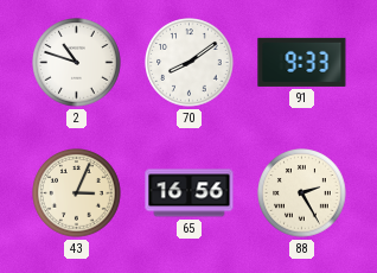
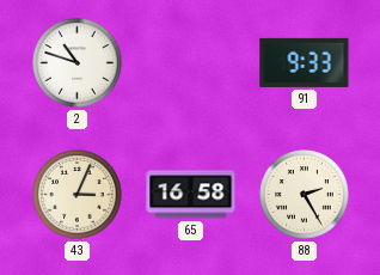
70: 8:09 -> none (190, 63)
65: 16:56 -> 16:58 (191, 195)
